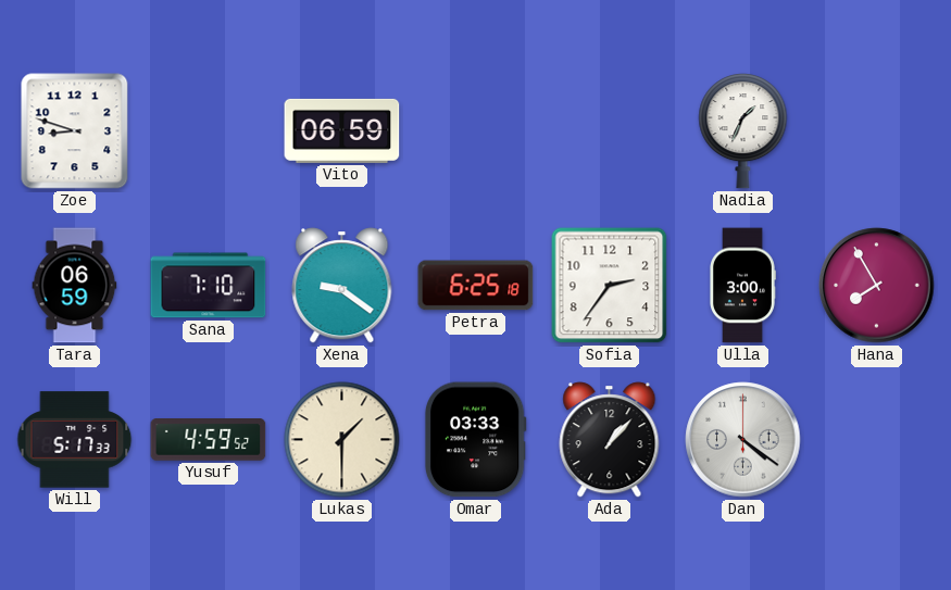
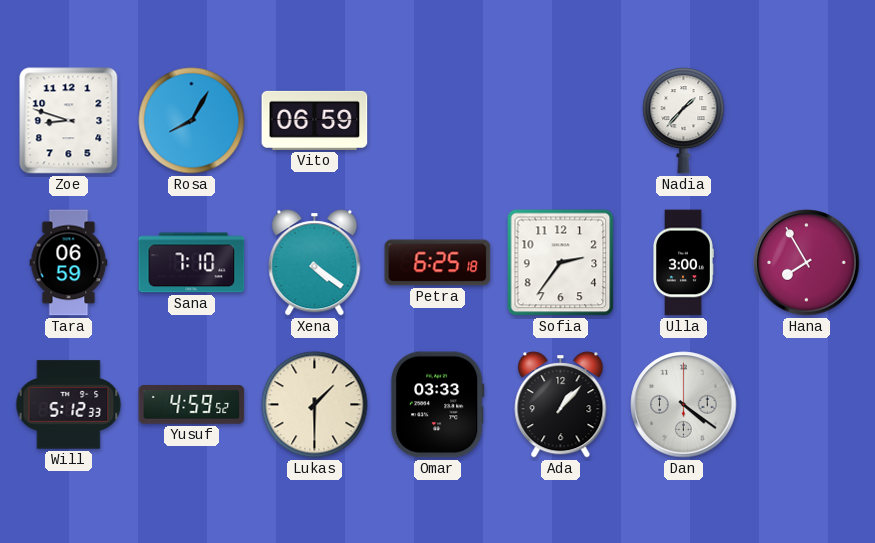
Rosa: none -> 8:05 (192, 121)
Nadia: 1:34 -> 1:37 (684, 121)
Xena: 9:21 -> 4:21 (315, 263)
Will: 5:17 -> 5:12 (69, 405)
